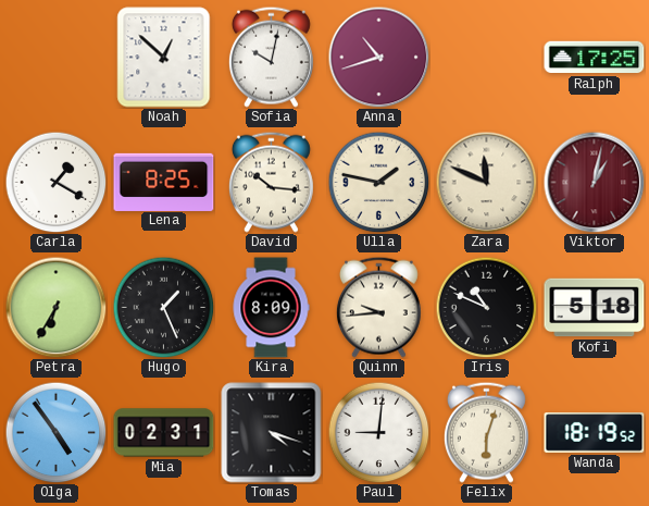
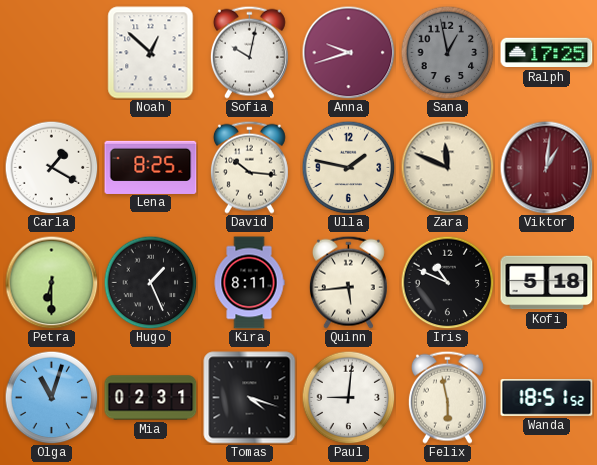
Anna: 10:42 -> 9:42 (348, 52)
Sana: none -> 12:58 (447, 52)
Viktor: 1:02 -> 1:01 (546, 167)
Petra: 6:35 -> 6:30 (51, 282)
Kira: 8:09 -> 8:11 (249, 283)
Quinn: 9:44 -> 5:44 (348, 282)
Olga: 4:54 -> 11:03 (51, 397)
Felix: 6:03 -> 5:58 (447, 397)
Wanda: 18:19 -> 18:51 (547, 398)
